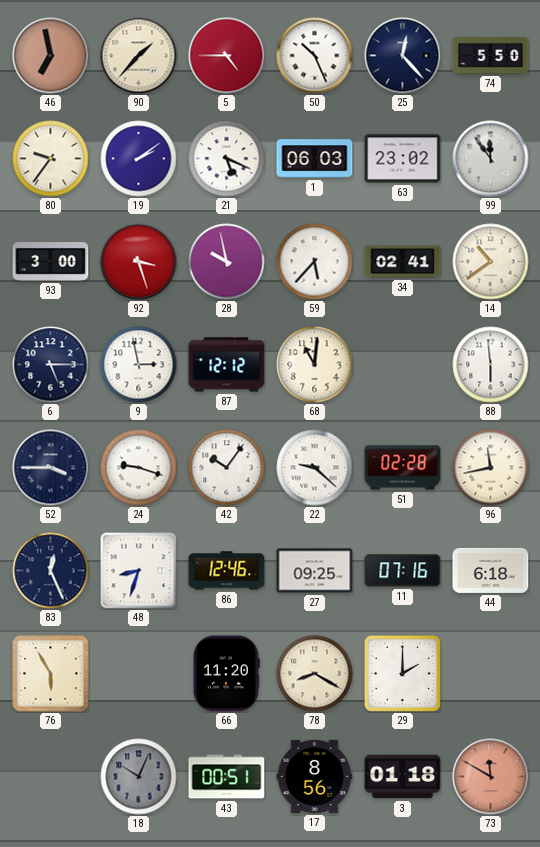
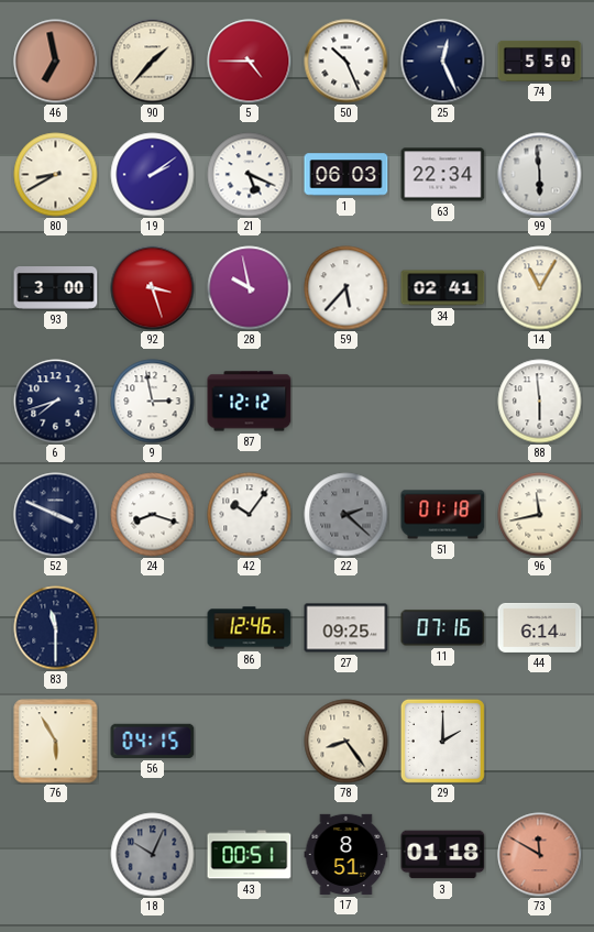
25: 12:23 -> 12:26 (443, 62)
80: 9:36 -> 8:40 (56, 175)
63: 23:02 -> 22:34 (443, 175)
99: 11:54 -> 5:59 (540, 175)
14: 10:39 -> 11:05 (540, 288)
6: 5:15 -> 7:42 (56, 402)
68: 11:01 -> none (315, 365)
52: 3:45 -> 3:49 (56, 515)
24: 9:18 -> 8:18 (153, 515)
22: 9:22 -> 2:22 (346, 515)
22 dial: white -> grey (346, 515)
51: 02:28 -> 01:18 (443, 515)
83: 12:26 -> 11:30 (56, 628)
48: 8:33 -> none (139, 571)
44: 6:18 -> 6:14 (540, 627)
56: none -> 04:15 (153, 741)
66: 11:20 -> none (227, 674)
78: 8:20 -> 8:24 (346, 742)
17: 8:56 -> 8:51 (346, 854)
